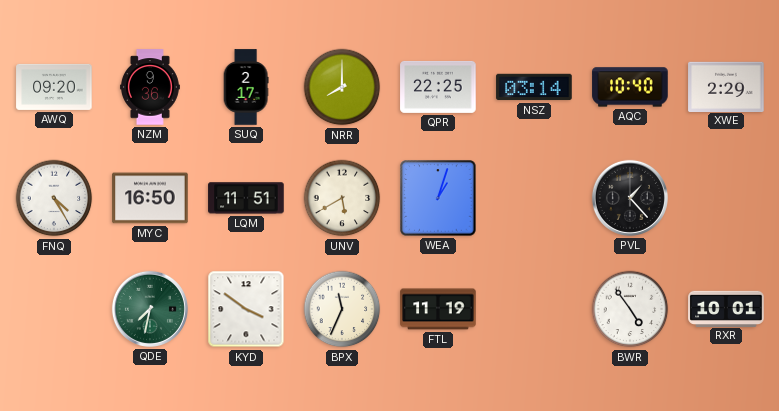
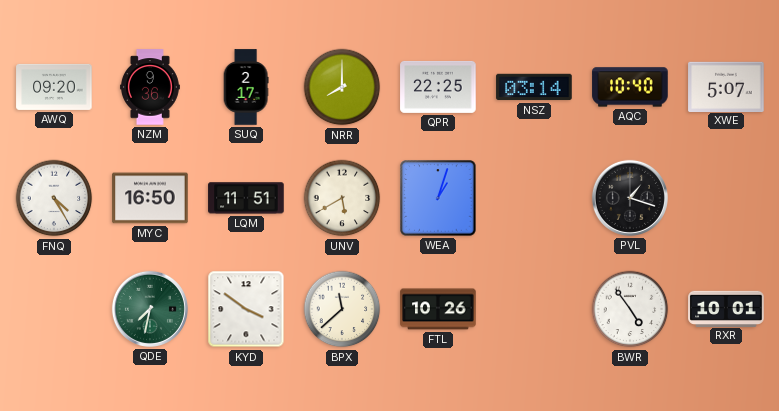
XWE: 2:29 -> 5:07 (726, 86)
PVL: 1:23 -> 1:18 (630, 198)
BPX: 11:34 -> 11:38 (342, 309)
FTL: 11:19 -> 10:26 (438, 309)
